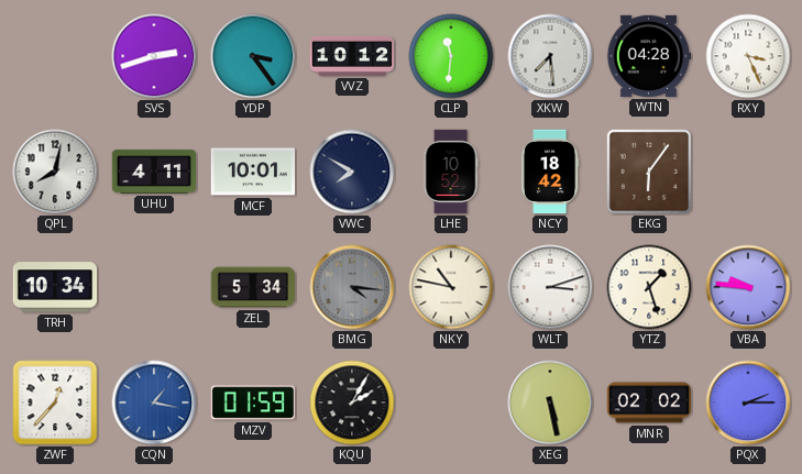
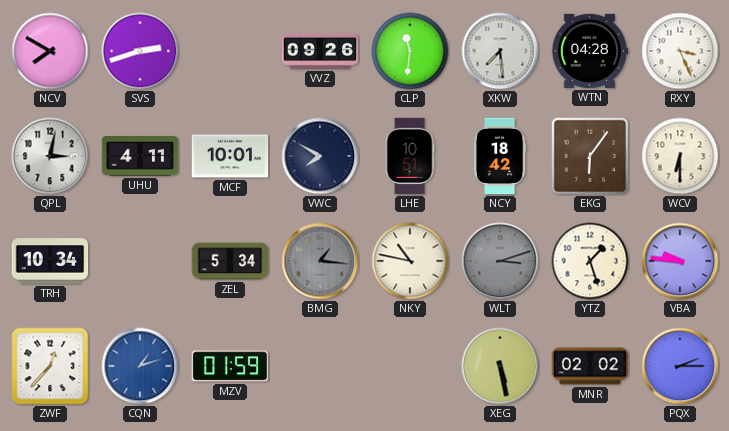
NCV: none -> 7:50 (50, 51)
YDP: 3:24 -> none (253, 56)
VVZ: 10:12 -> 09:26 (320, 51)
QPL: 8:02 -> 3:02 (50, 156)
LHE: 10:52 -> 10:51 (410, 156)
WCV: none -> 6:30 (680, 156)
BMG: 4:16 -> 1:16 (320, 261)
WLT dial: white -> grey (500, 261)
CQN: 1:17 -> 1:12 (140, 366)
KQU: 2:05 -> none (352, 403)
